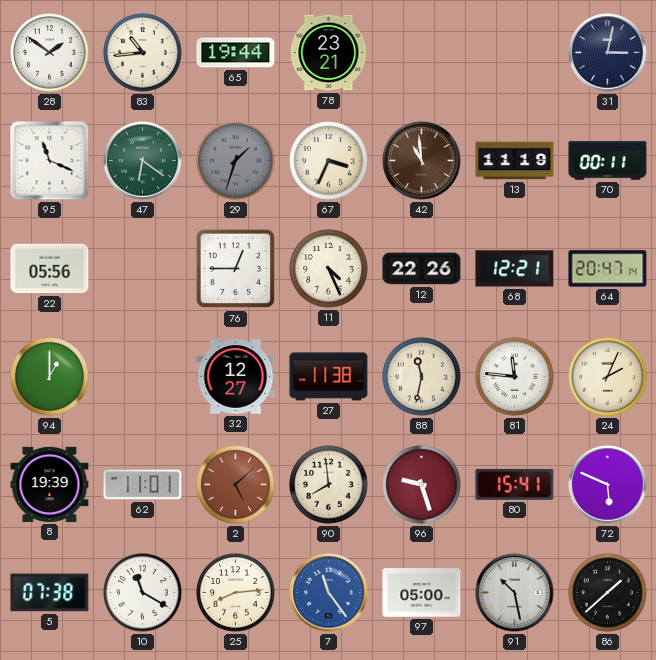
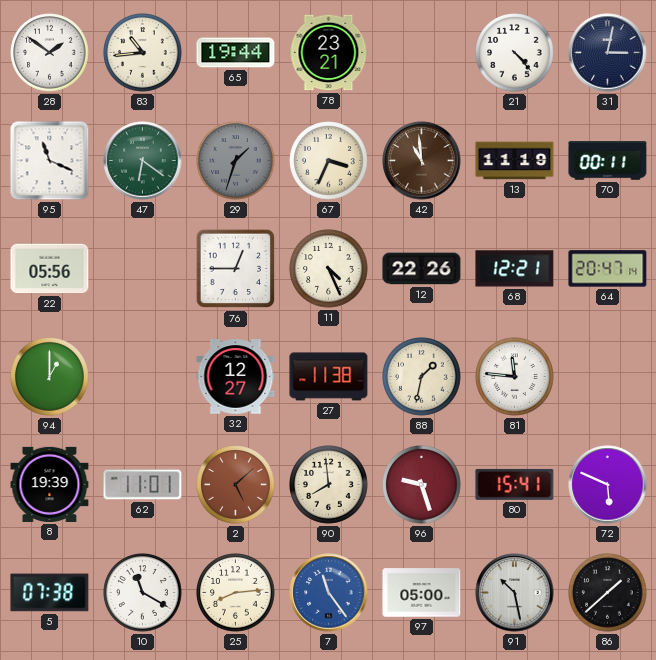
21: none -> 4:23 (515, 53)
88: 11:32 -> 1:32 (422, 377)
24: 2:04 -> none (608, 377)
